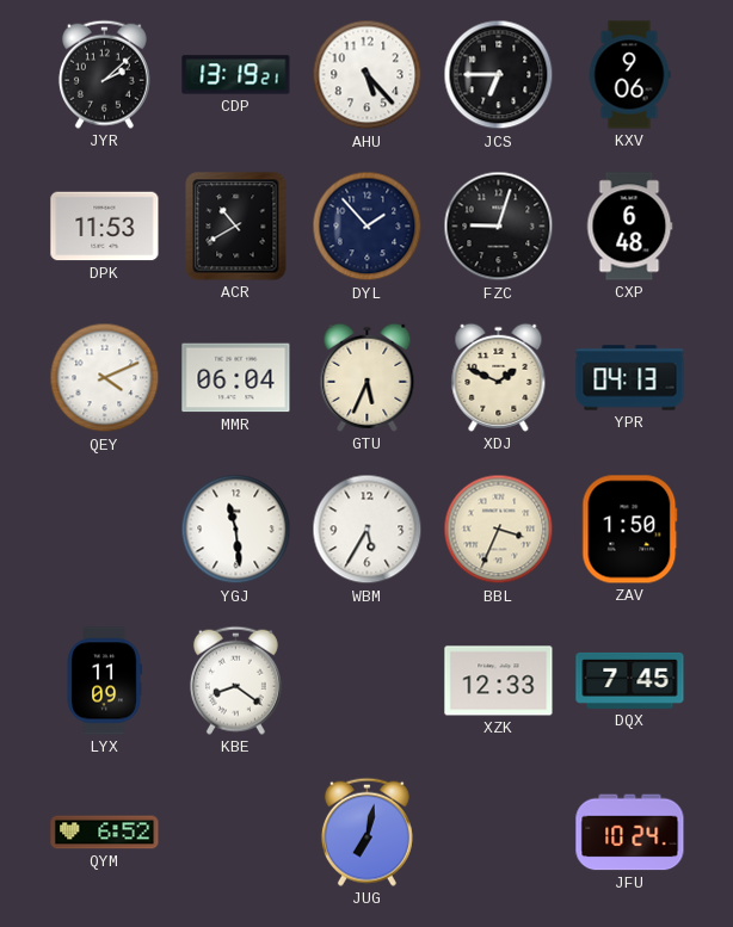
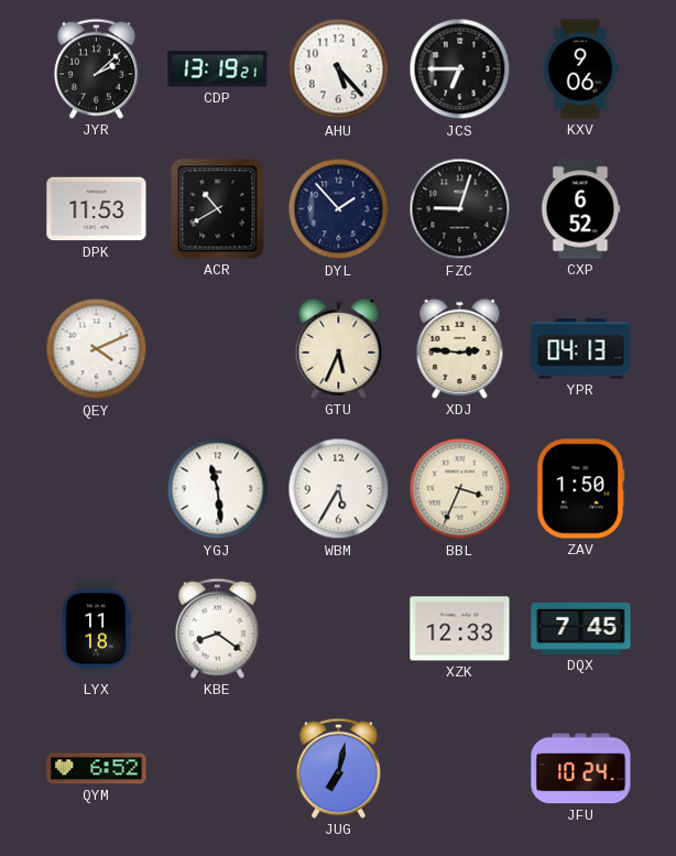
CXP: 6:48 -> 6:52 (580, 209)
MMR: 06:04 -> none (236, 378)
XDJ: 1:49 -> 2:46 (460, 348)
LYX: 11:09 -> 11:18 (96, 629)
